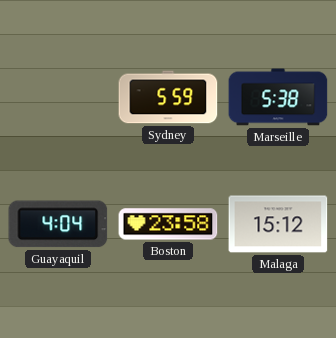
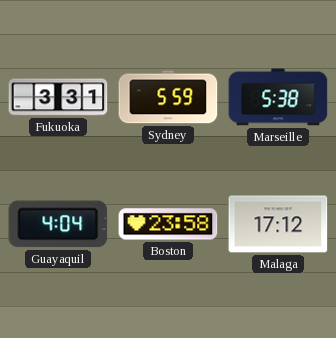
Fukuoka: none -> 3:31 (58, 97)
Malaga: 15:12 -> 17:12 (278, 224)
